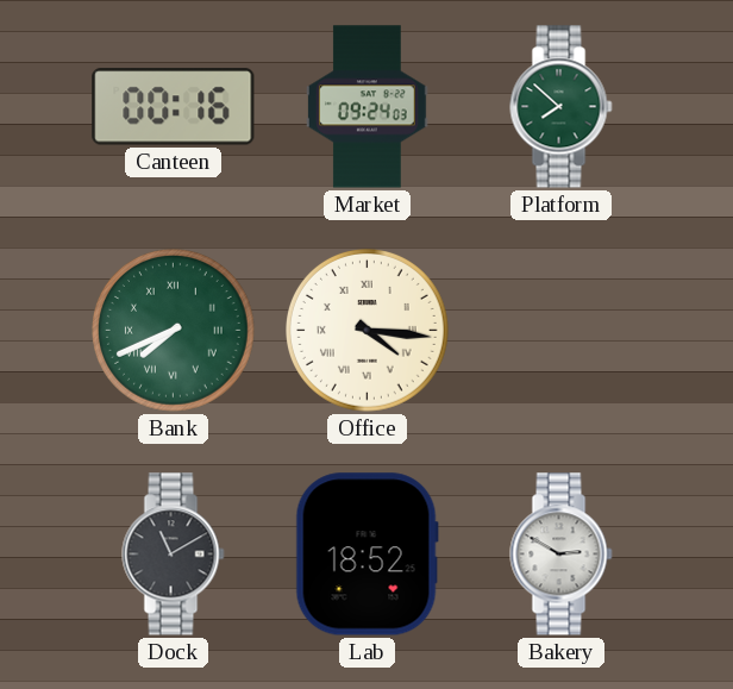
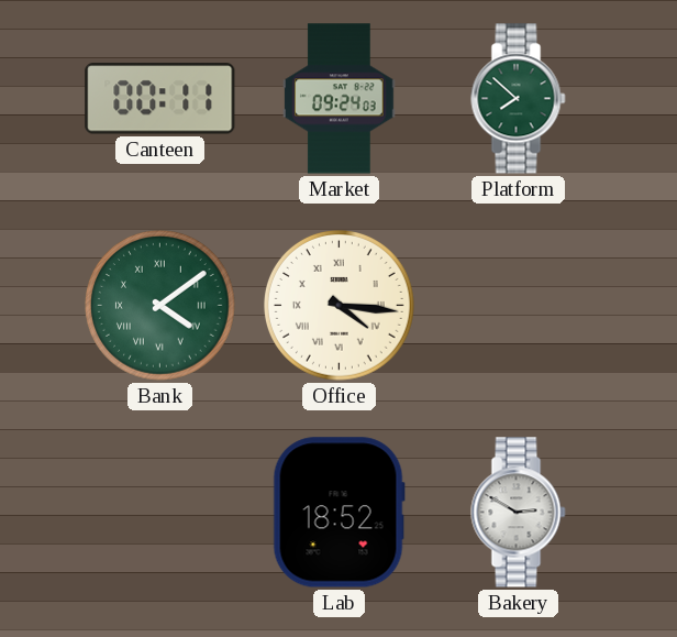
Canteen: 00:16 -> 00:11 (160, 99)
Bank: 7:41 -> 4:09 (160, 306)
Dock: 11:10 -> none (174, 555)
